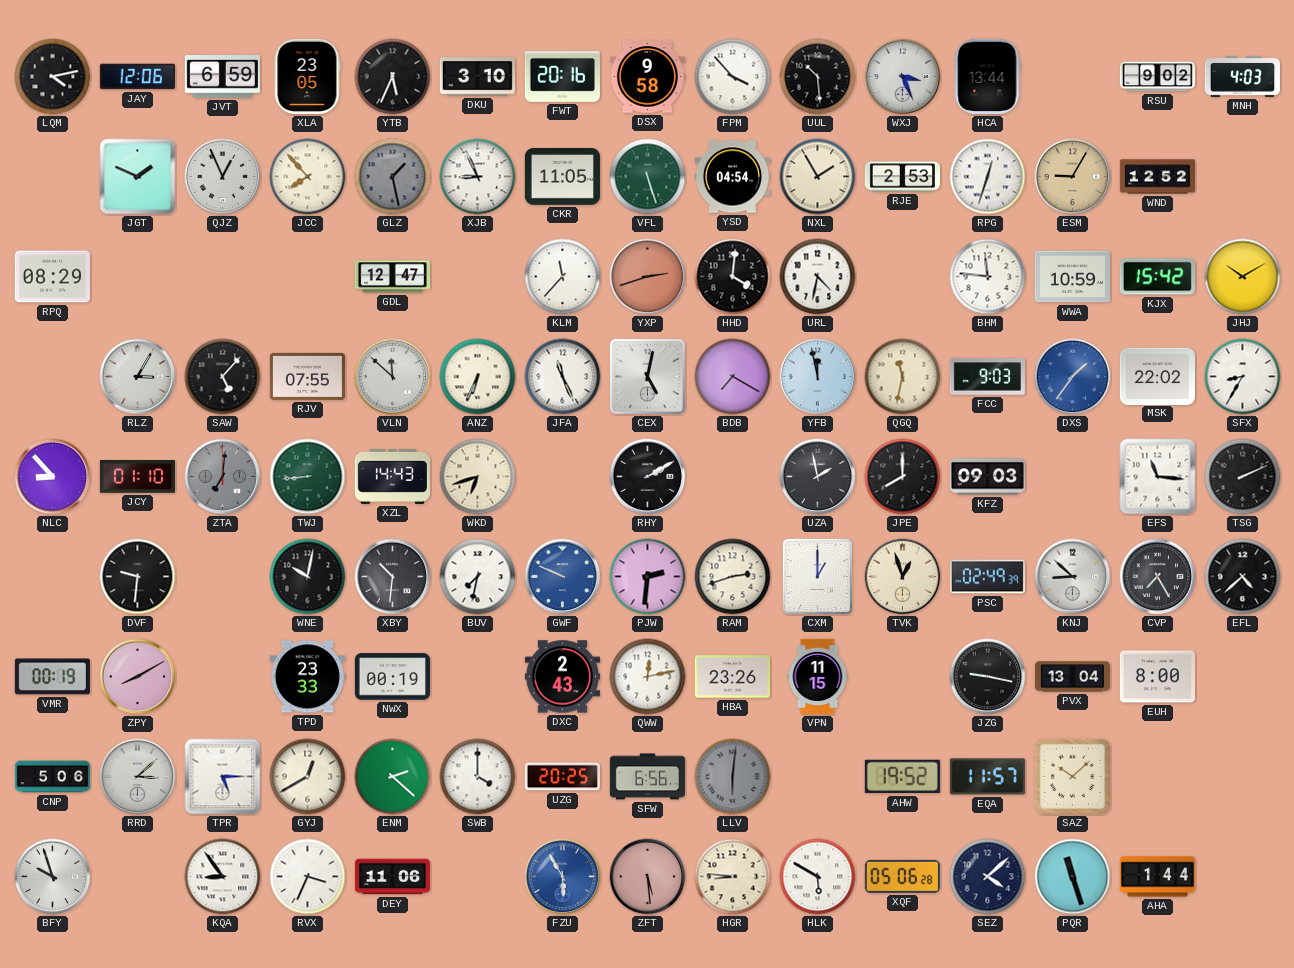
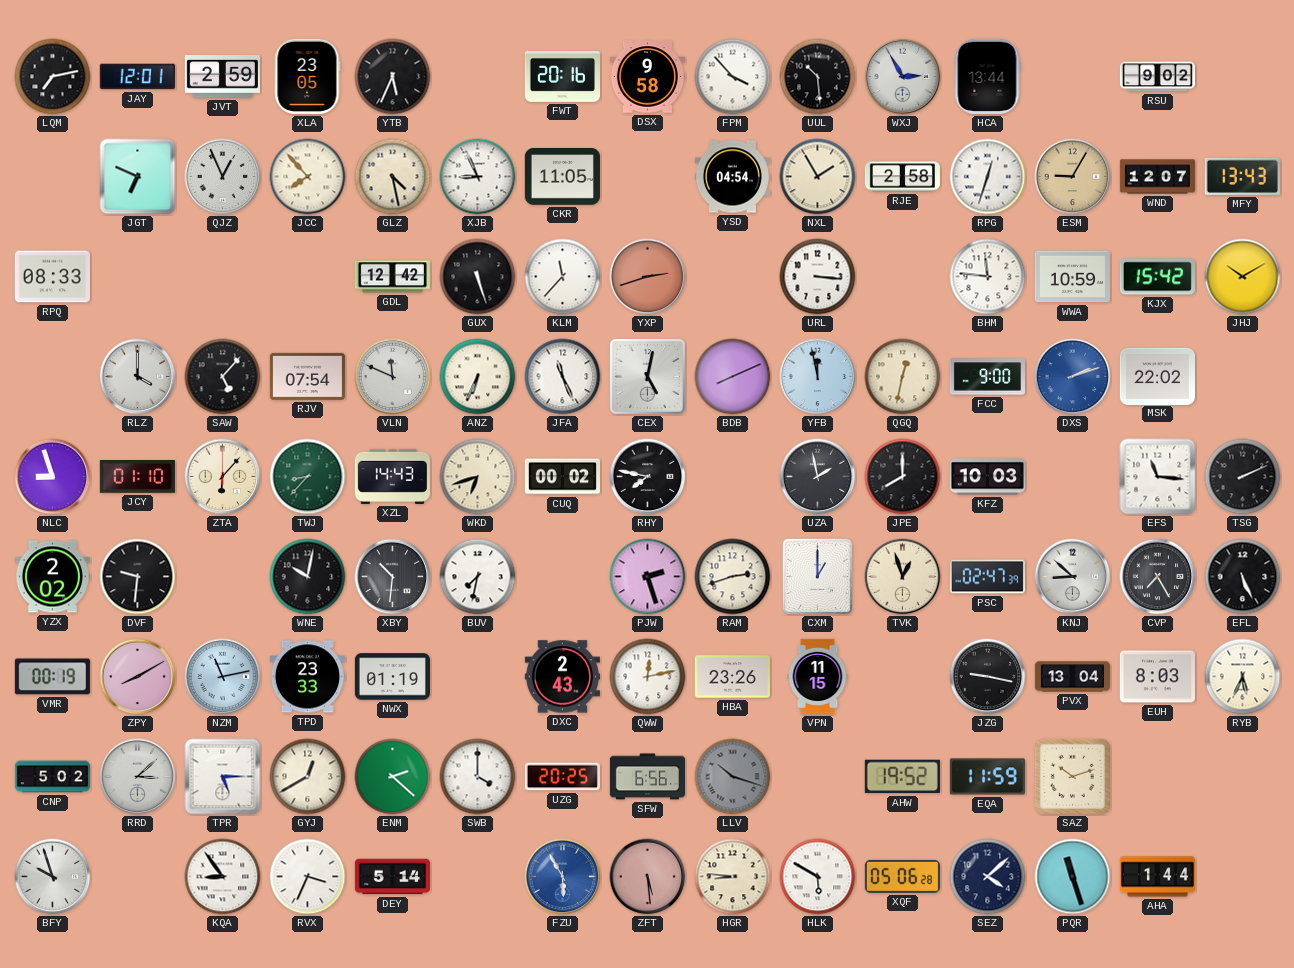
LQM: 4:13 -> 7:13 (53, 77)
JAY: 12:06 -> 12:01 (137, 77)
JVT: 6:59 -> 2:59 (222, 77)
DKU: 3:10 -> none (477, 77)
WXJ: 3:26 -> 2:55 (903, 77)
MNH: 4:03 -> none (1242, 76)
JGT: 1:49 -> 6:49 (138, 177)
GLZ: 1:28 -> 4:28 (393, 177)
GLZ dial: grey -> cream (393, 177)
VFL: 5:27 -> none (648, 177)
RJE: 2:53 -> 2:58 (902, 177)
WND: 12:52 -> 12:07 (1157, 177)
MFY: none -> 13:43 (1242, 176)
RPQ: 08:29 -> 08:33 (52, 277)
GDL: 12:47 -> 12:42 (392, 277)
GUX: none -> 5:27 (478, 277)
HHD: 4:01 -> none (733, 277)
URL: 4:32 -> 3:16 (818, 277)
RLZ: 3:05 -> 4:00 (138, 377)
RJV: 07:55 -> 07:54 (307, 376)
VLN: 11:52 -> 11:49 (393, 377)
BDB: 7:20 -> 8:11 (733, 377)
QGQ: 11:32 -> 12:32 (903, 377)
FCC: 9:03 -> 9:00 (987, 377)
DXS: 1:36 -> 2:12 (1073, 377)
SFX: 8:35 -> none (1243, 377)
NLC: 8:53 -> 8:57 (53, 477)
ZTA: 7:01 -> 6:07 (223, 477)
ZTA dial: grey -> cream (223, 477)
TWJ: 8:44 -> 8:37 (308, 477)
CUQ: none -> 00:02 (562, 477)
RHY: 2:10 -> 7:47 (648, 477)
KFZ: 09:03 -> 10:03 (987, 477)
YZX: none -> 2:02 (52, 577)
GWF: 9:49 -> none (563, 577)
PJW: 2:31 -> 2:27 (648, 577)
PSC: 02:49 -> 02:47 (987, 577)
EFL: 4:38 -> 5:26 (1243, 577)
NZM: none -> 11:13 (223, 677)
NWX: 00:19 -> 01:19 (392, 677)
EUH: 8:00 -> 8:03 (1157, 677)
RYB: none -> 5:34 (1243, 677)
CNP: 5:06 -> 5:02 (52, 777)
LLV: 6:01 -> 10:18 (733, 777)
EQA: 11:57 -> 11:59 (987, 777)
SAZ: 10:08 -> 10:12 (1072, 776)
DEY: 11:06 -> 5:14 (392, 877)
